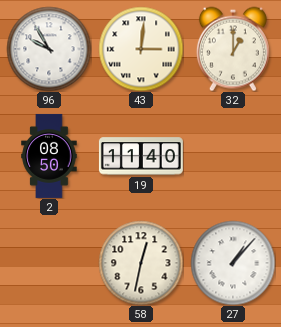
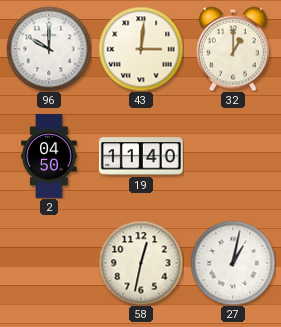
96: 9:55 -> 10:00 (49, 49)
2: 08:50 -> 04:50 (49, 156)
27: 1:07 -> 1:02 (233, 263)
